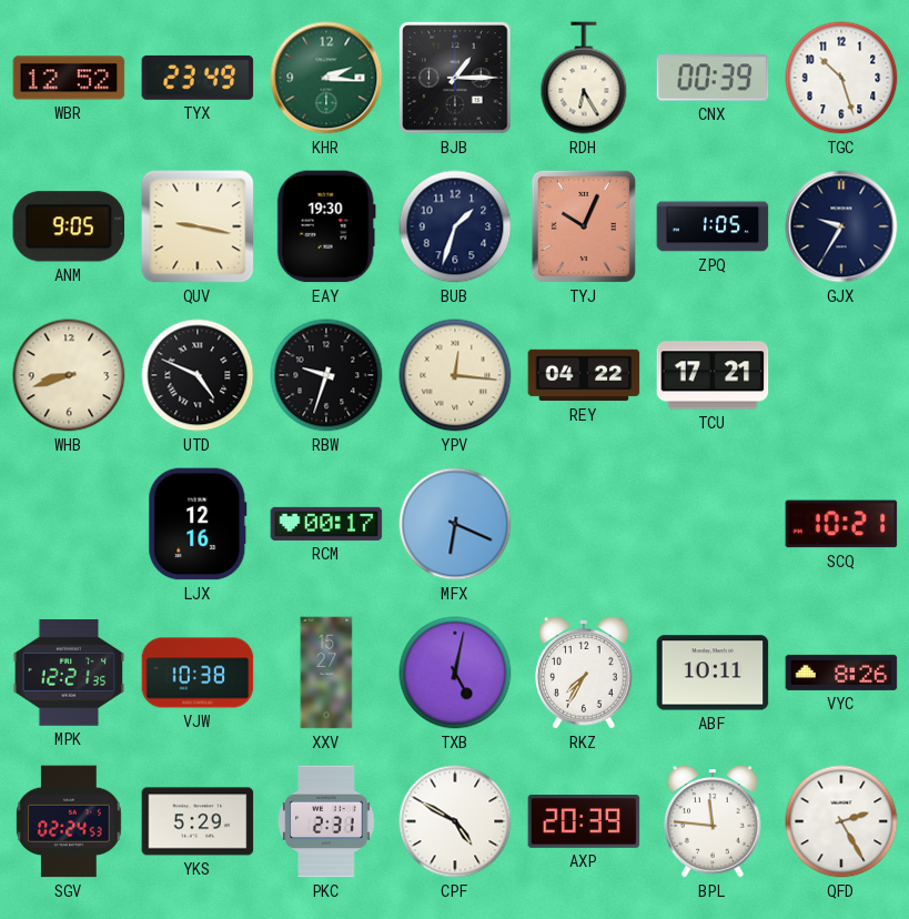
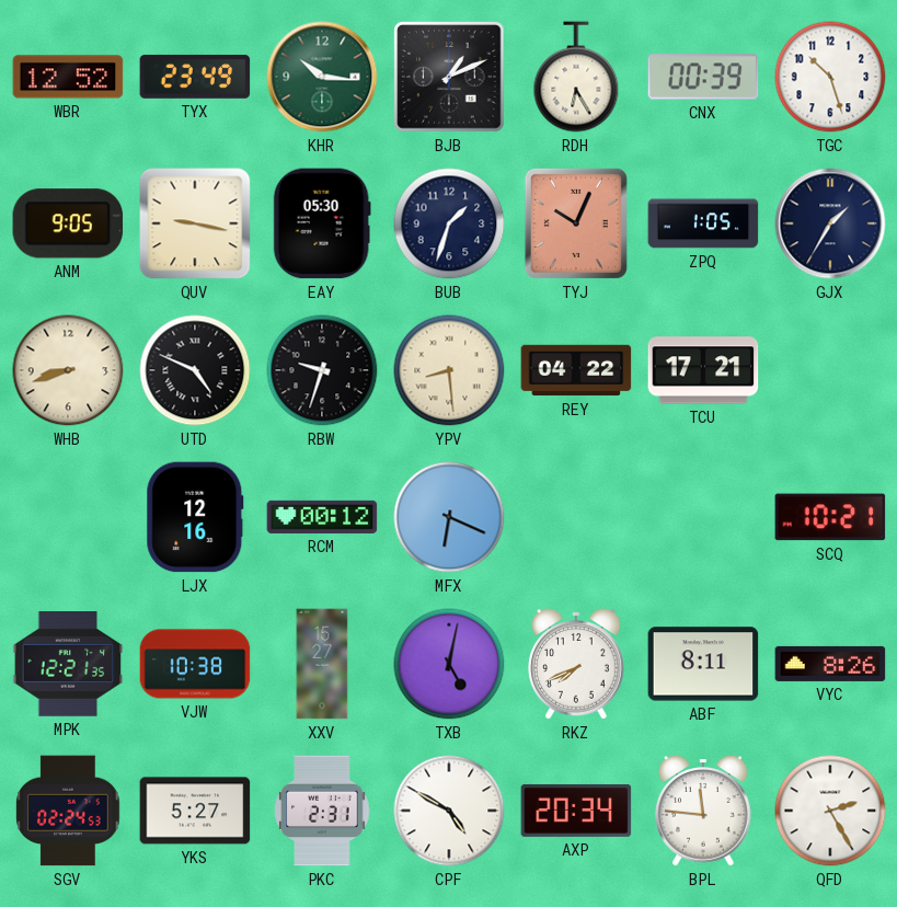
KHR: 2:16 -> 10:16 (322, 77)
BJB: 1:15 -> 1:11 (449, 77)
EAY: 19:30 -> 05:30 (322, 223)
GJX: 9:35 -> 1:35 (830, 223)
YPV: 12:16 -> 8:29 (449, 370)
RCM: 00:17 -> 00:12 (322, 517)
RKZ: 7:35 -> 7:41 (576, 664)
ABF: 10:11 -> 8:11 (703, 664)
YKS: 5:29 -> 5:27 (195, 811)
AXP: 20:39 -> 20:34 (576, 811)
